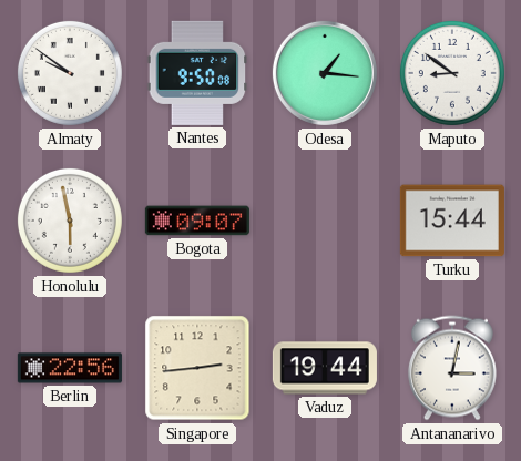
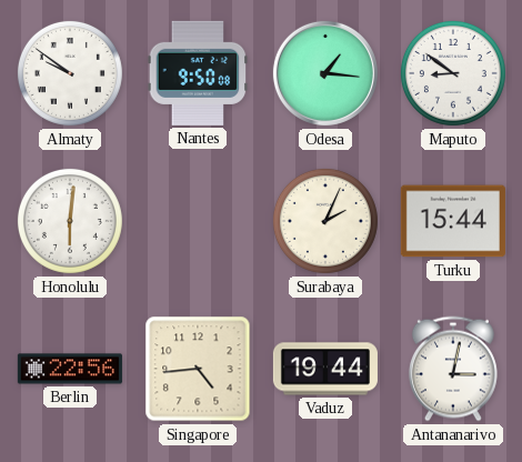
Honolulu: 5:58 -> 6:01 (70, 221)
Bogota: 09:07 -> none (197, 221)
Surabaya: none -> 2:04 (325, 221)
Singapore: 2:44 -> 4:44 (198, 369)
